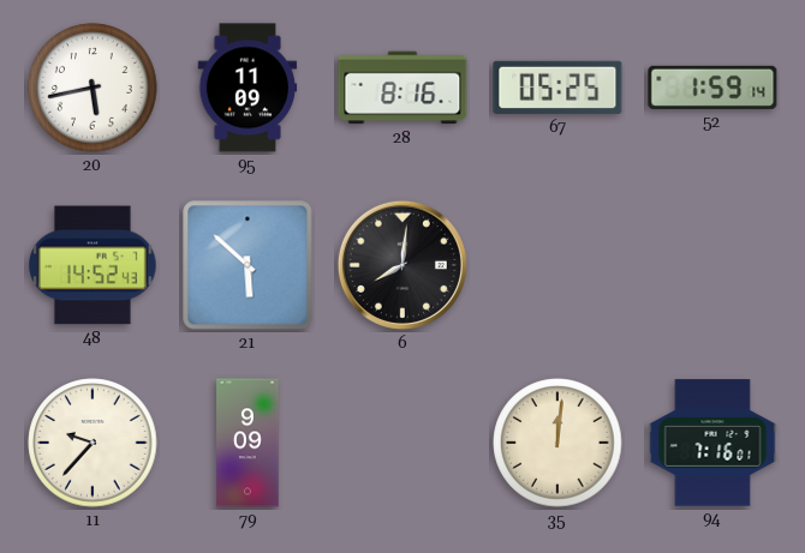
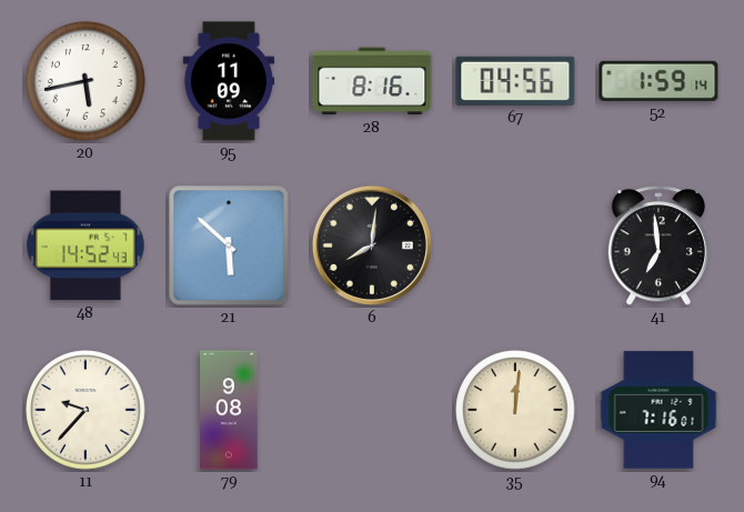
67: 05:25 -> 04:56 (515, 81)
41: none -> 6:59 (658, 247)
79: 9:09 -> 9:08 (229, 410)
